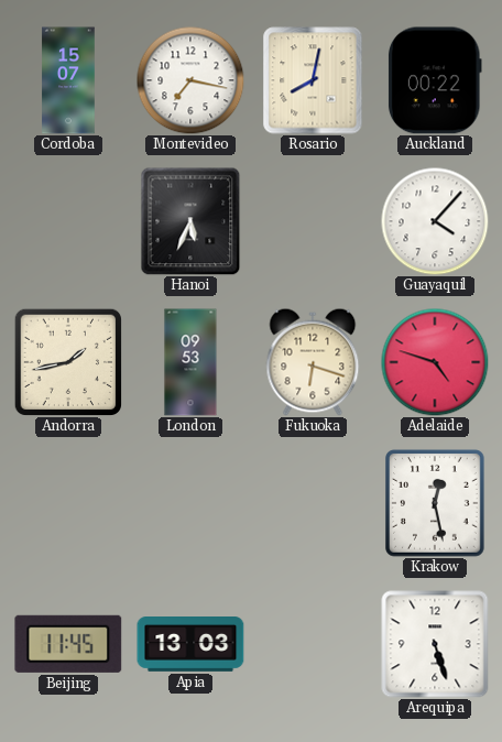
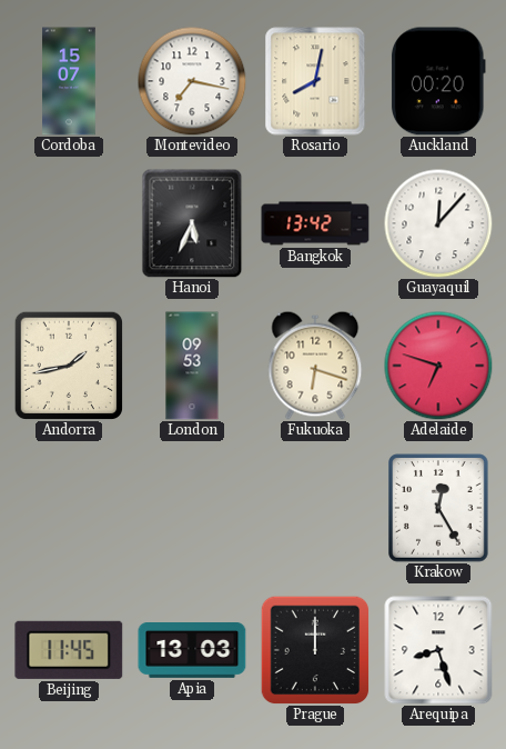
Auckland: 00:22 -> 00:20 (438, 81)
Bangkok: none -> 13:42 (315, 223)
Guayaquil: 4:07 -> 12:07 (438, 223)
Adelaide: 4:48 -> 6:48 (438, 366)
Krakow: 12:28 -> 12:25 (439, 508)
Prague: none -> 12:00 (315, 650)
Arequipa: 5:27 -> 8:27 (438, 650)
